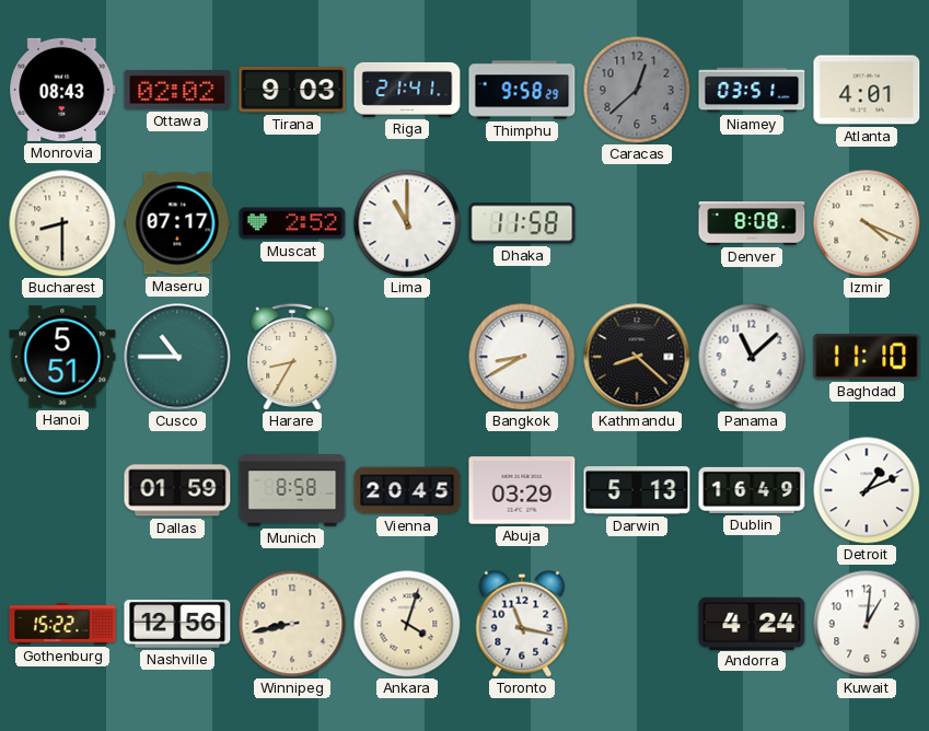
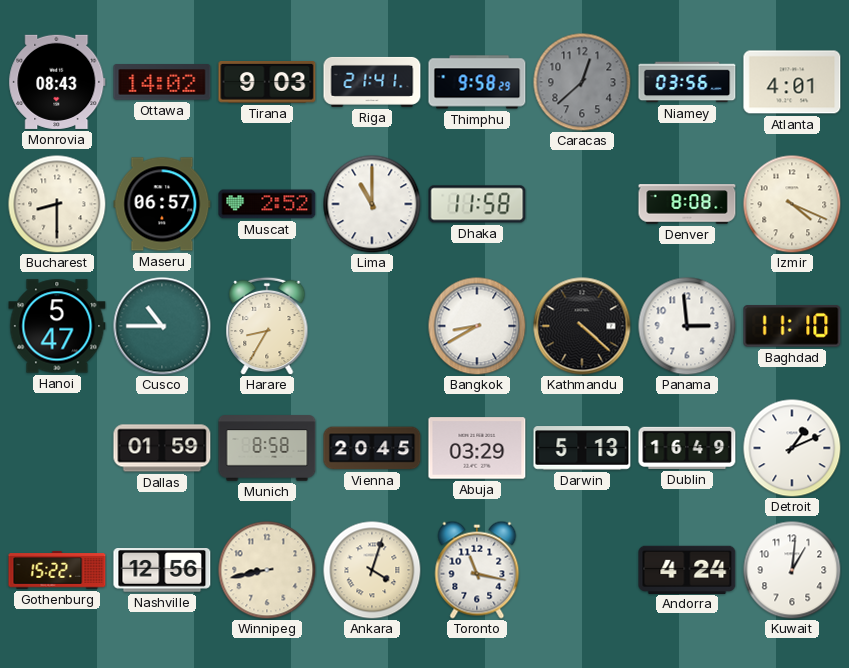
Ottawa: 02:02 -> 14:02 (162, 82)
Niamey: 03:51 -> 03:56 (687, 82)
Maseru: 07:17 -> 06:57 (162, 204)
Hanoi: 5:51 -> 5:47 (57, 326)
Kathmandu: 8:22 -> 4:22 (582, 326)
Panama: 11:08 -> 2:59 (687, 326)
